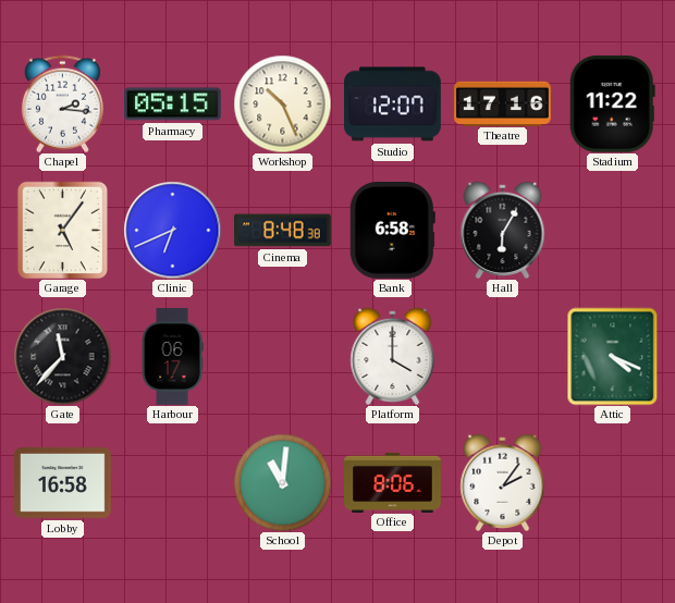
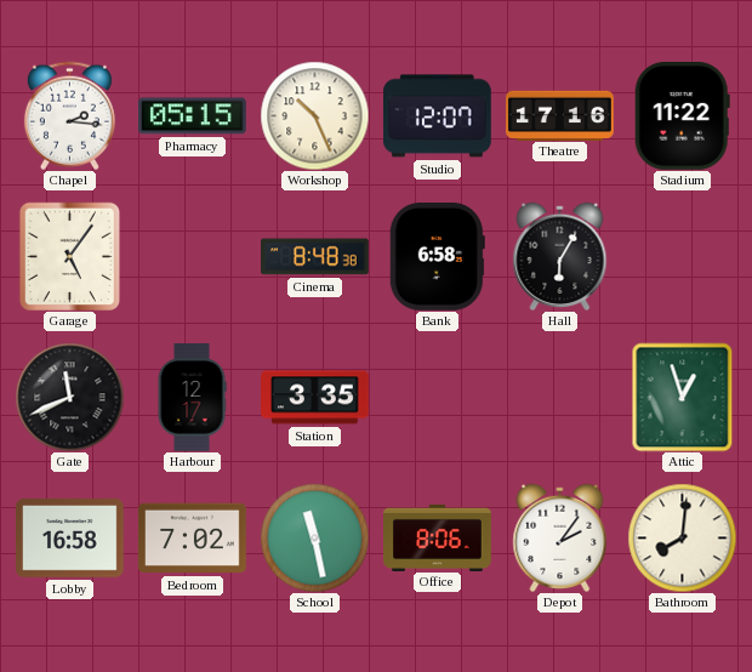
Clinic: 6:41 -> none (172, 230)
Gate: 11:37 -> 11:41 (69, 397)
Harbour: 06:17 -> 12:17 (192, 398)
Station: none -> 3:35 (315, 398)
Platform: 4:00 -> none (393, 356)
Attic: 4:19 -> 12:57 (683, 397)
Bedroom: none -> 7:02 (193, 539)
School: 11:01 -> 11:28 (314, 537)
Bathroom: none -> 8:01 (682, 537)
